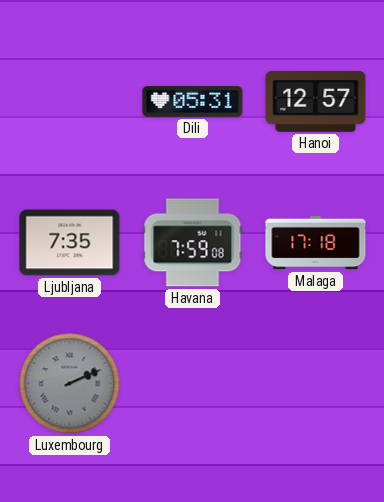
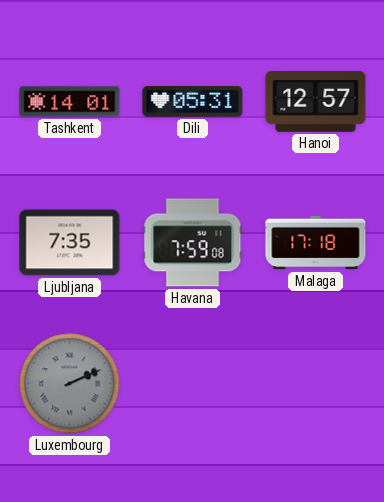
Tashkent: none -> 14:01 (70, 102)
